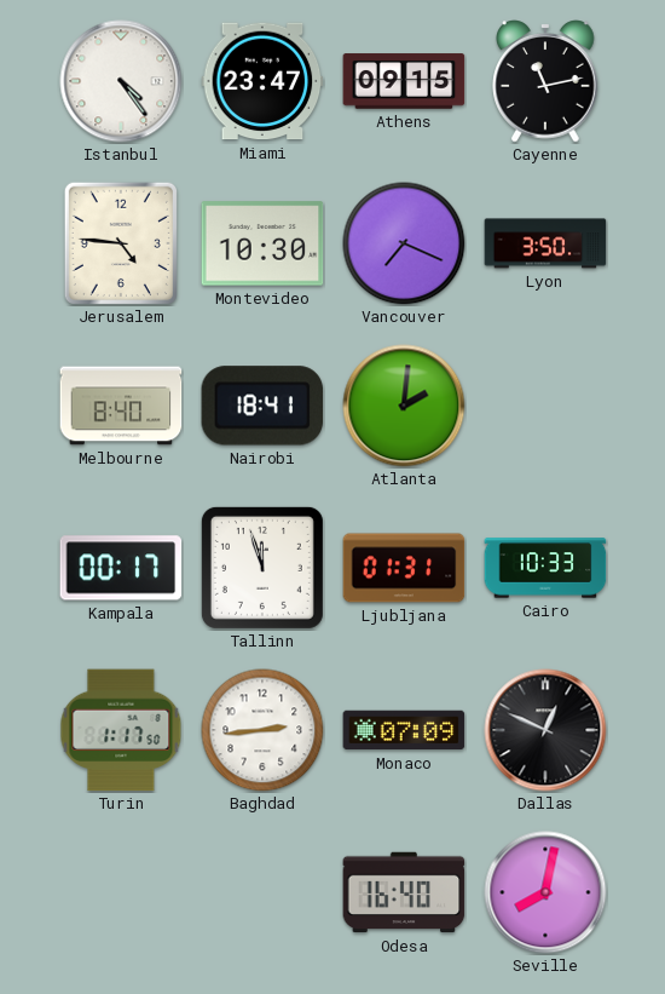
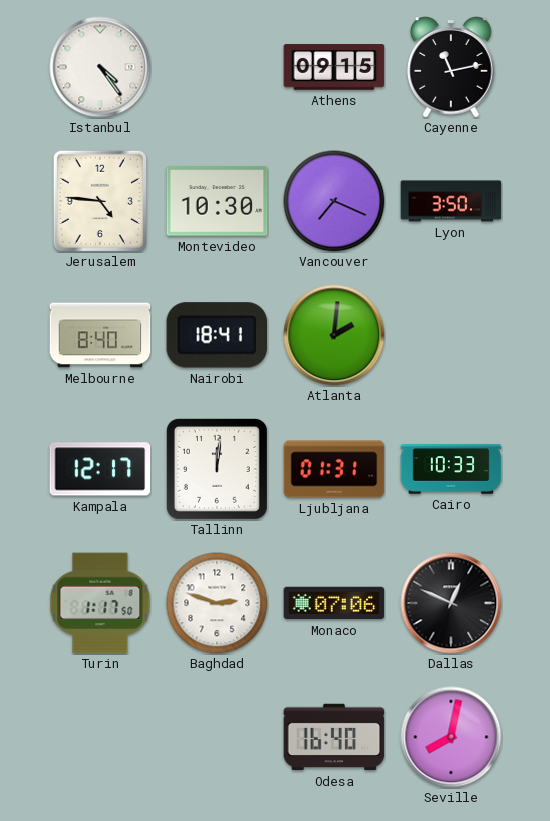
Miami: 23:47 -> none (262, 81)
Kampala: 00:17 -> 12:17 (100, 469)
Tallinn: 11:57 -> 12:01 (217, 469)
Baghdad: 2:44 -> 2:48 (217, 603)
Monaco: 07:09 -> 07:06 (334, 603)
